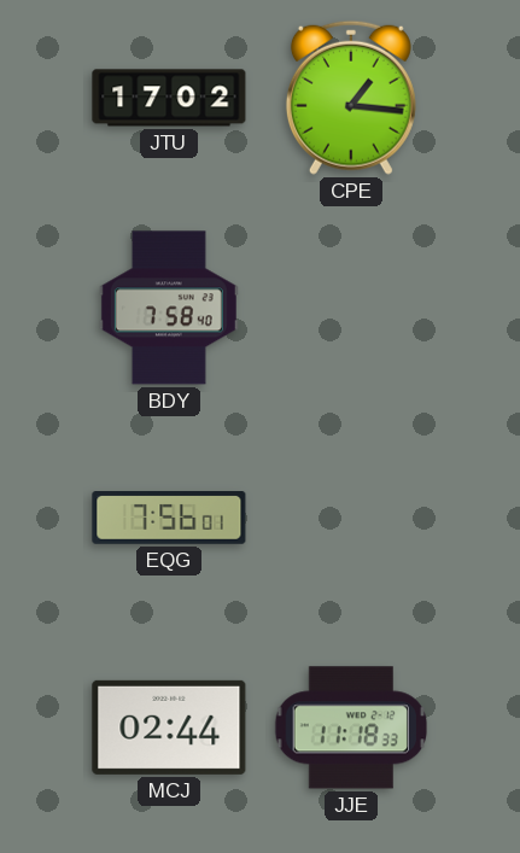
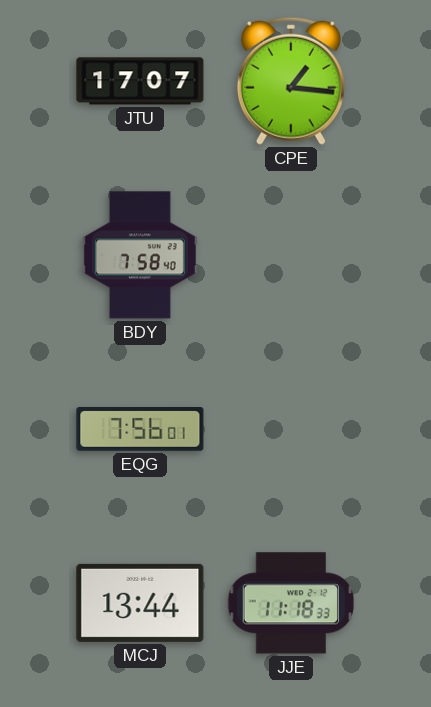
JTU: 17:02 -> 17:07 (140, 81)
MCJ: 02:44 -> 13:44 (140, 603)
